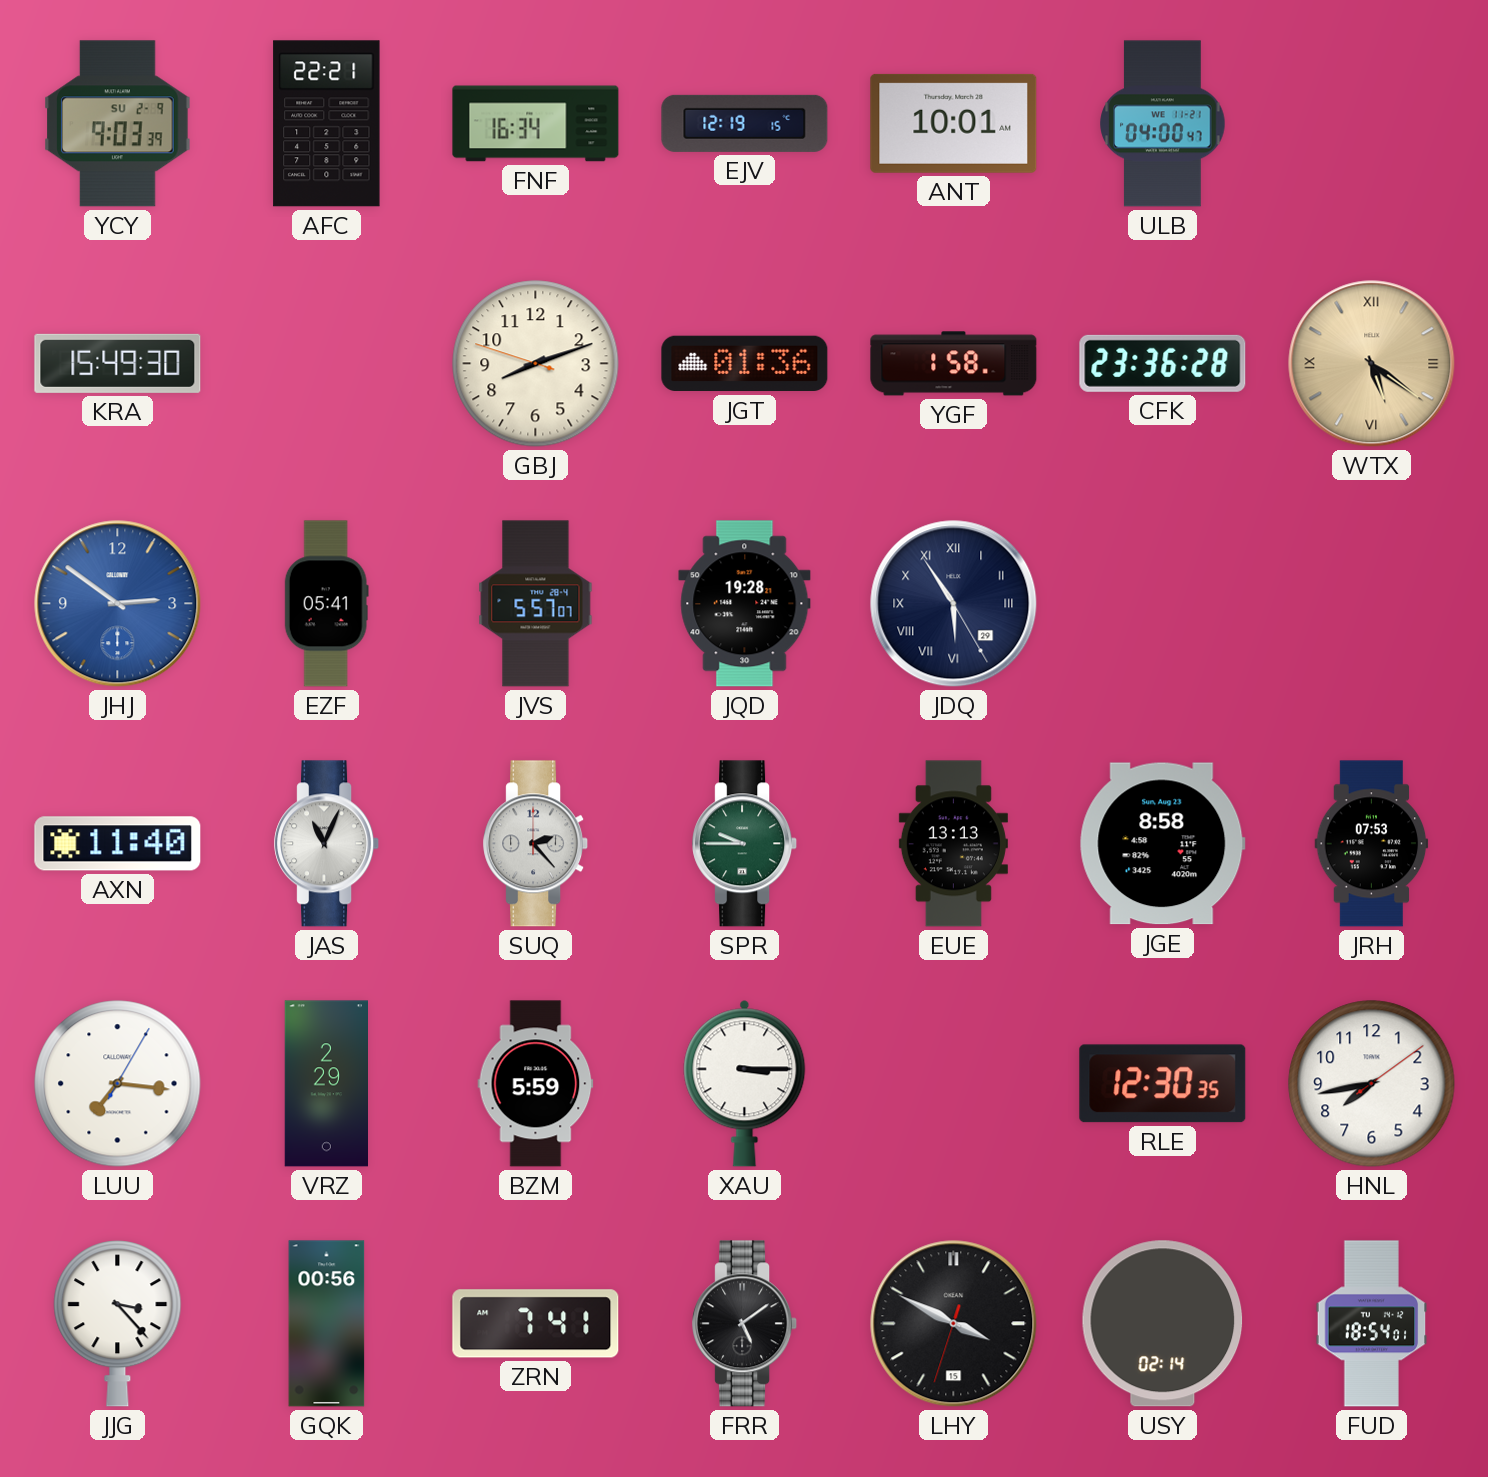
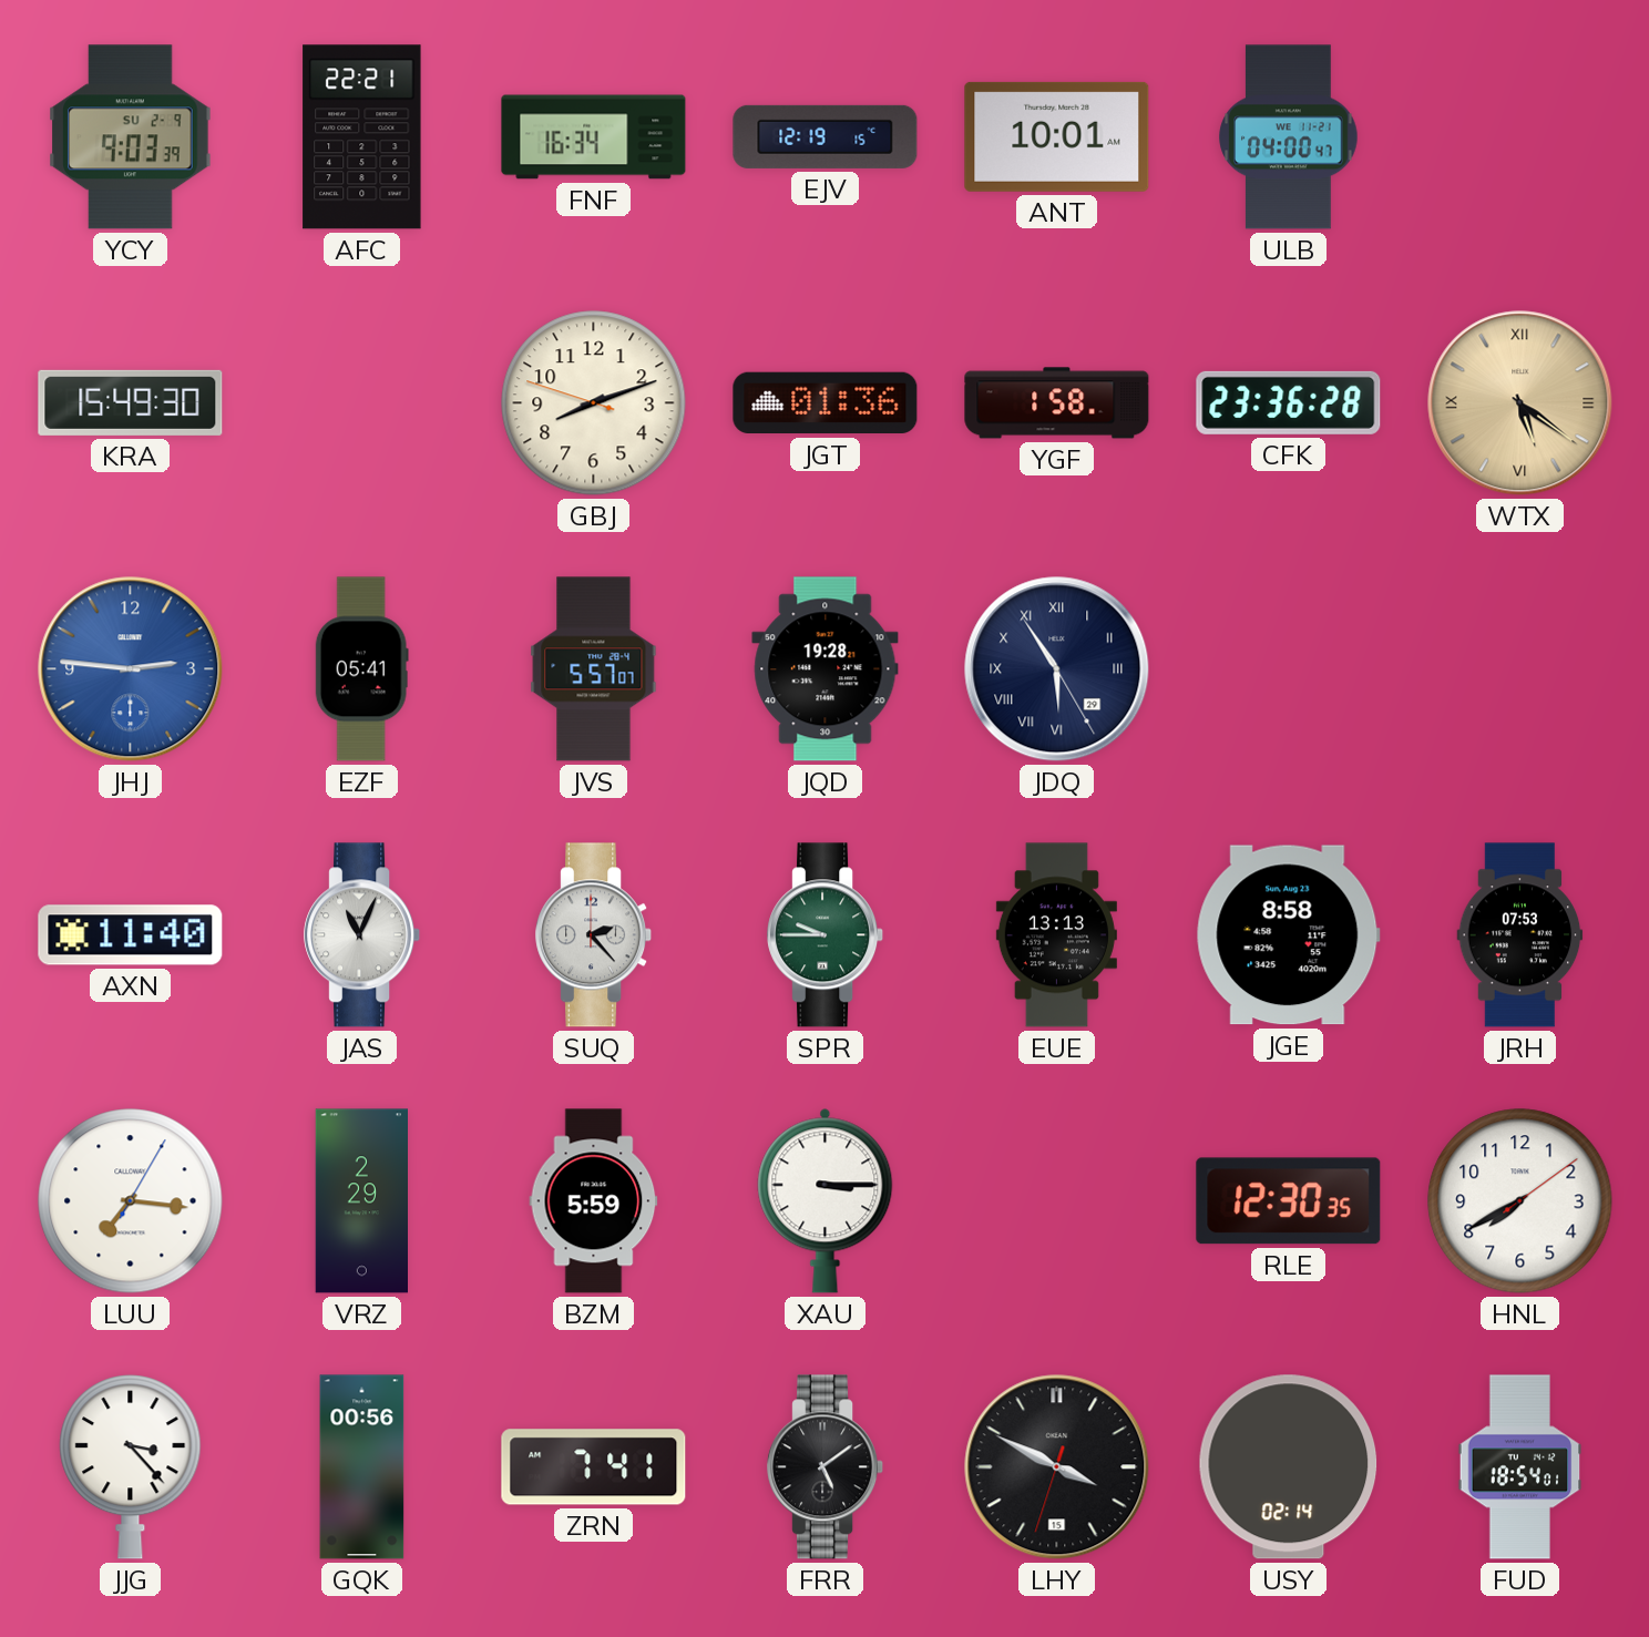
JHJ: 2:51 -> 2:46 (131, 669)
HNL: 7:43 -> 7:40 (1520, 1201)
